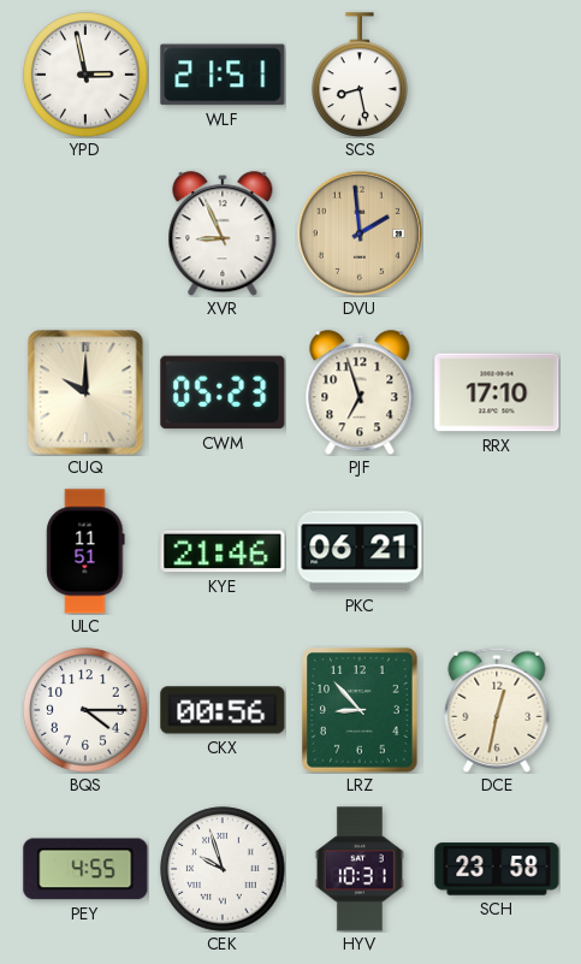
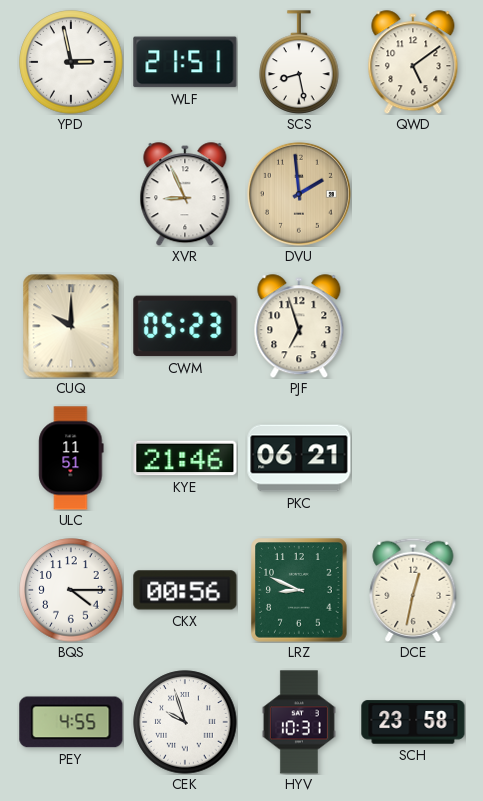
QWD: none -> 5:09 (413, 62)
RRX: 17:10 -> none (497, 392)
LRZ: 8:53 -> 8:49 (299, 590)
